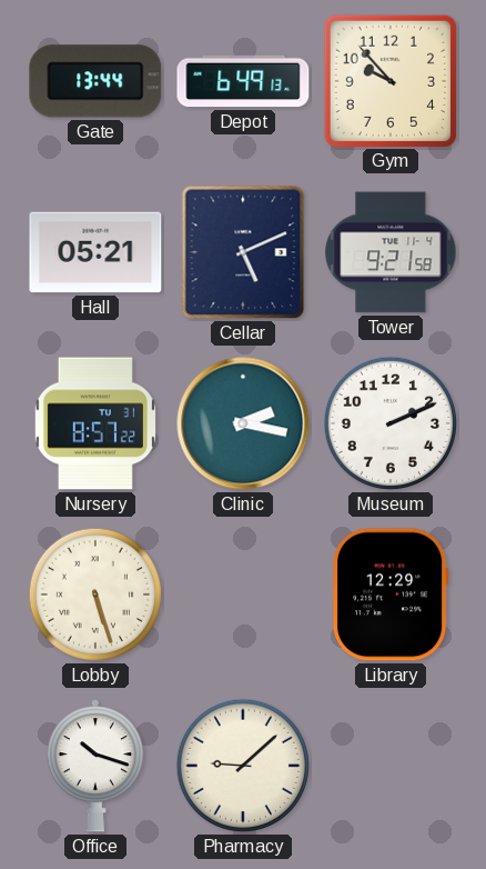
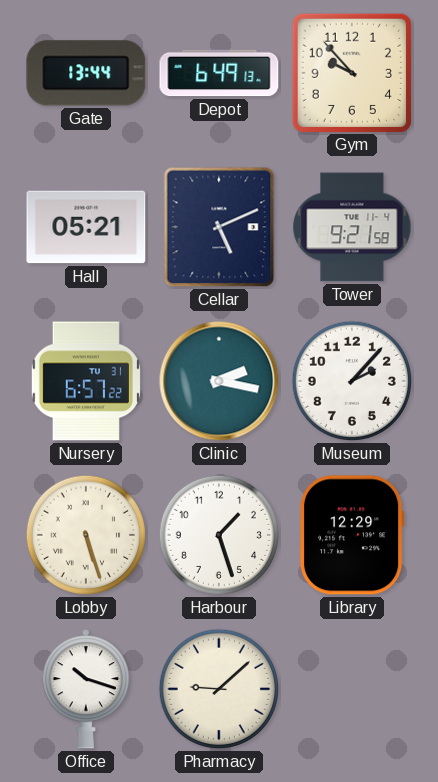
Nursery: 8:57 -> 6:57 (86, 381)
Museum: 2:11 -> 2:07 (352, 381)
Harbour: none -> 1:27 (219, 535)
